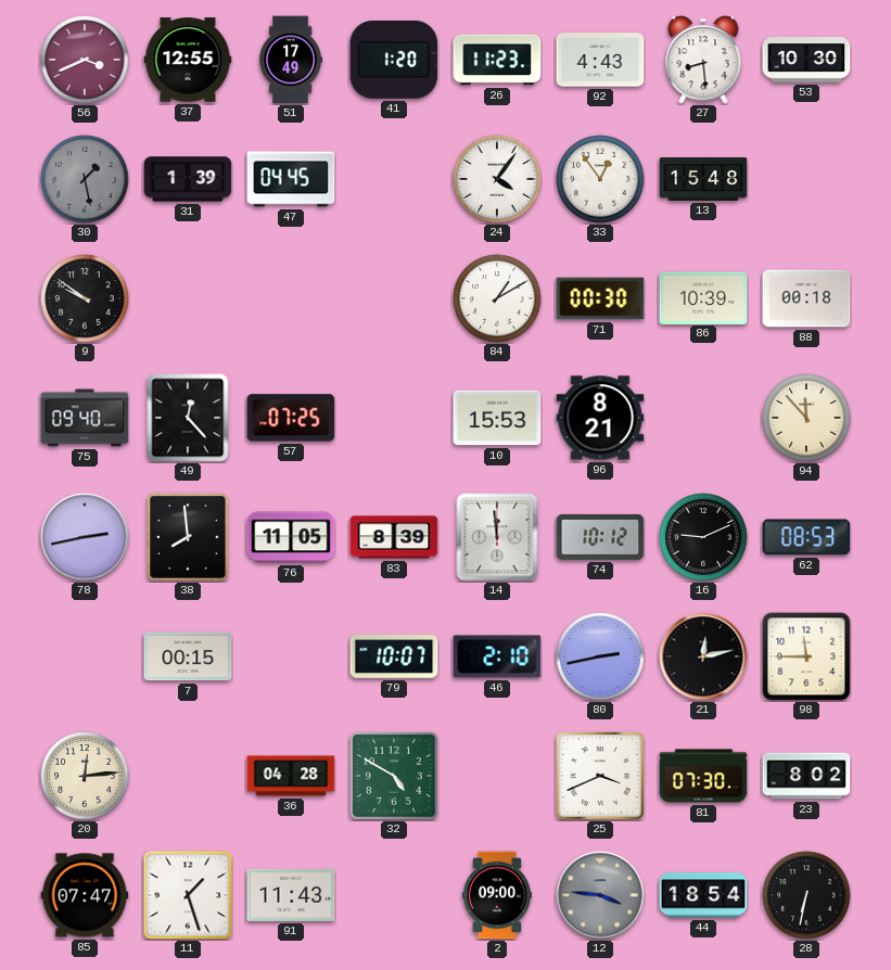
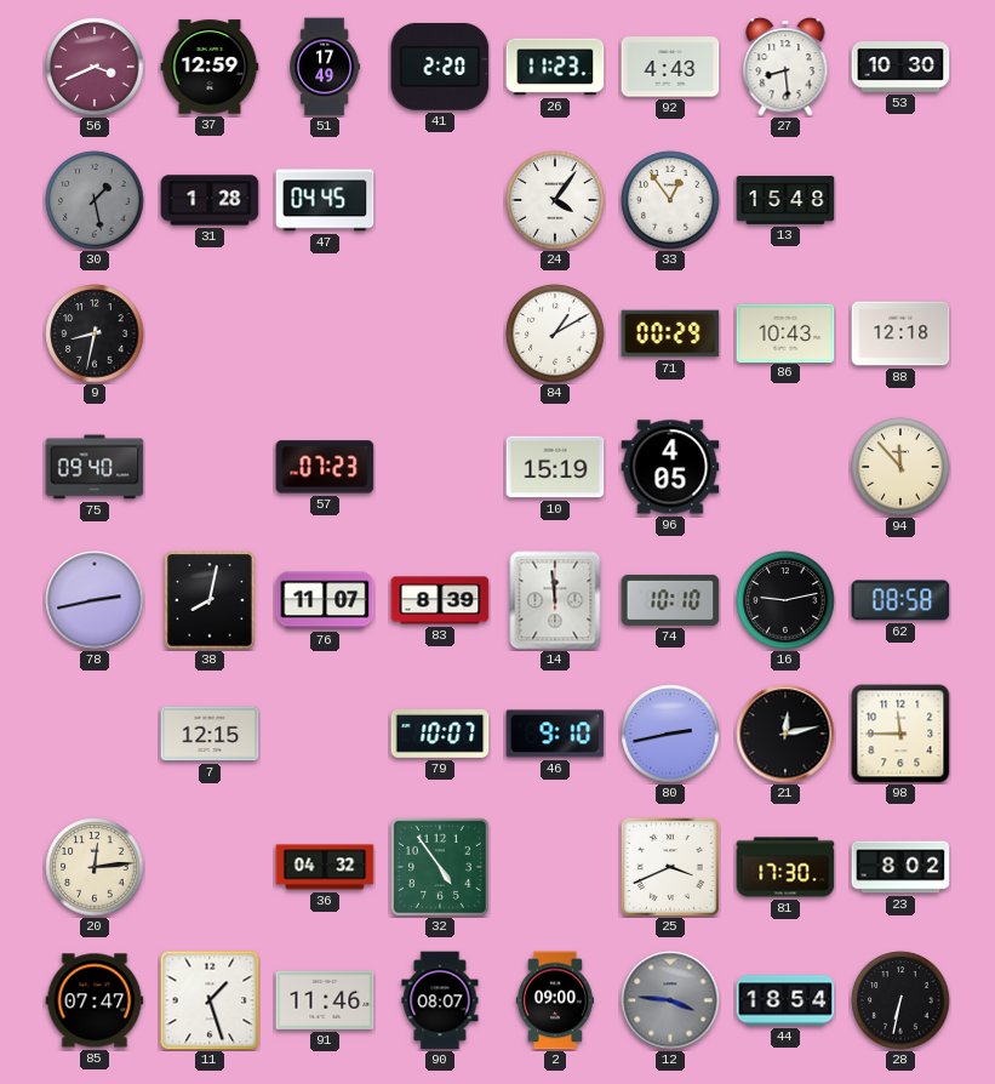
37: 12:55 -> 12:59 (210, 67)
41: 1:20 -> 2:20 (440, 67)
31: 1:39 -> 1:28 (210, 200)
9: 9:51 -> 8:32 (95, 333)
71: 00:30 -> 00:29 (670, 333)
86: 10:39 -> 10:43 (785, 332)
88: 00:18 -> 12:18 (900, 333)
49: 12:23 -> none (188, 418)
57: 07:25 -> 07:23 (325, 467)
10: 15:53 -> 15:19 (555, 467)
96: 8:21 -> 4:05 (670, 467)
38: 7:59 -> 8:02 (210, 600)
76: 11:05 -> 11:07 (325, 600)
74: 10:12 -> 10:10 (670, 600)
16: 9:11 -> 9:13 (785, 600)
62: 08:53 -> 08:58 (900, 600)
7: 00:15 -> 12:15 (210, 734)
46: 2:10 -> 9:10 (555, 734)
36: 04:28 -> 04:32 (325, 867)
32: 4:50 -> 4:54 (440, 867)
81: 07:30 -> 17:30 (785, 867)
91: 11:43 -> 11:46 (325, 1000)
90: none -> 08:07 (440, 1000)
